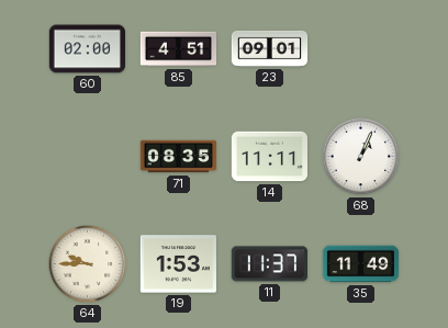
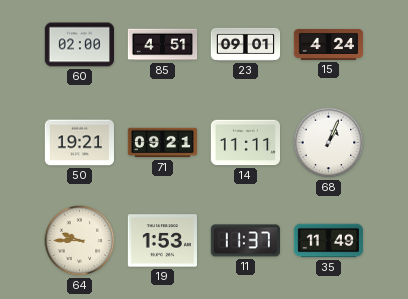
15: none -> 4:24 (329, 44)
50: none -> 19:21 (79, 143)
71: 08:35 -> 09:21 (163, 143)
